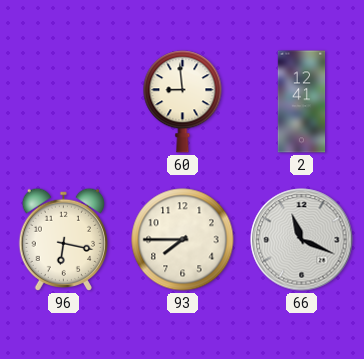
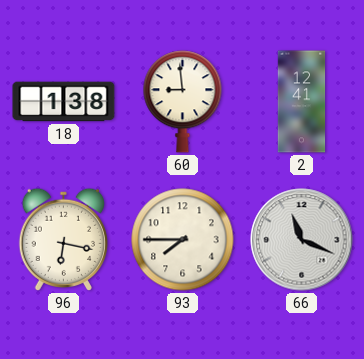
18: none -> 1:38 (64, 102)
